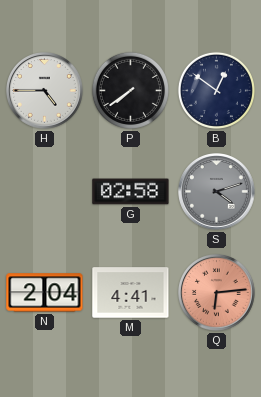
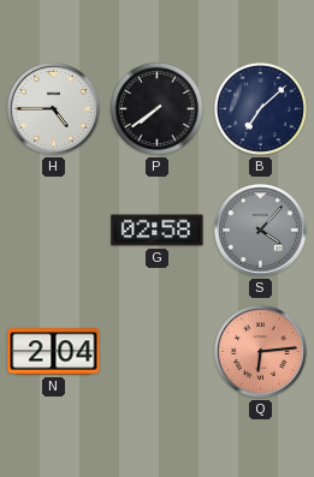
B: 12:51 -> 7:08 (260, 108)
S: 4:12 -> 4:07 (261, 231)
M: 4:41 -> none (131, 293)
